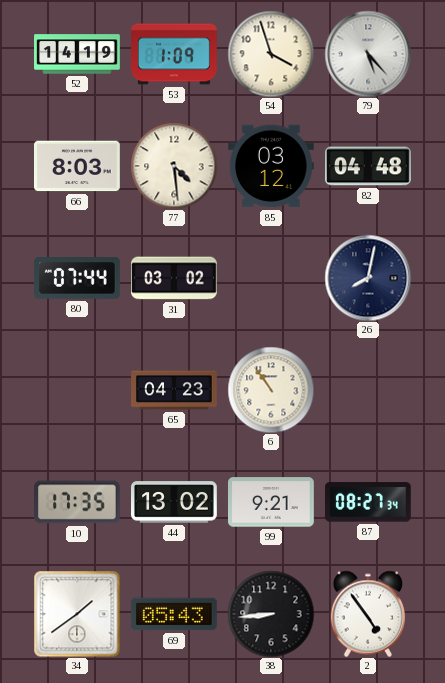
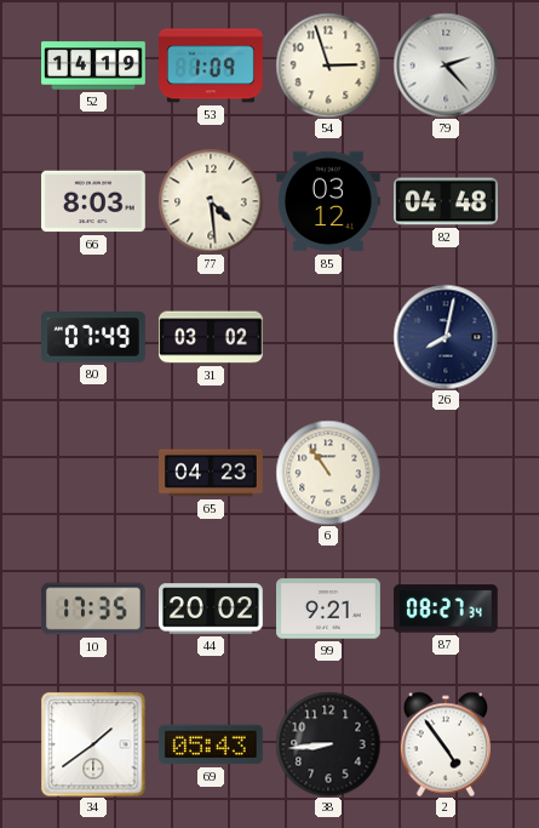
54: 3:57 -> 2:57 (328, 65)
79: 5:23 -> 2:23 (446, 65)
80: 07:44 -> 07:49 (94, 337)
44: 13:02 -> 20:02 (212, 609)
